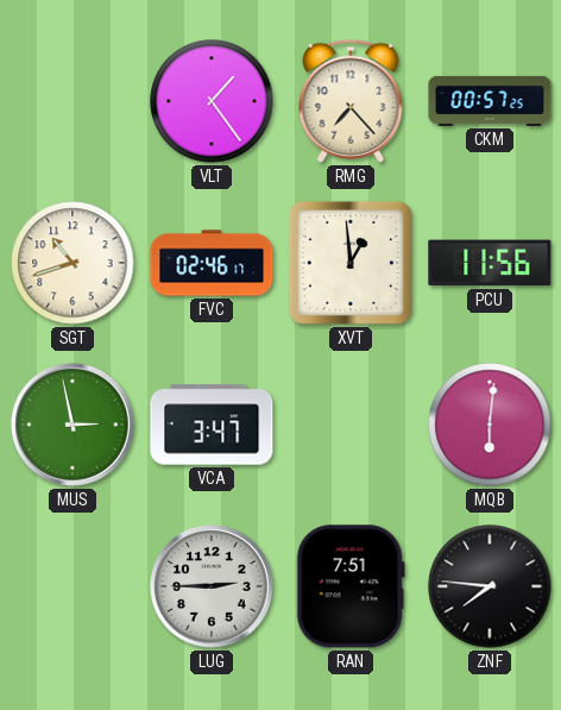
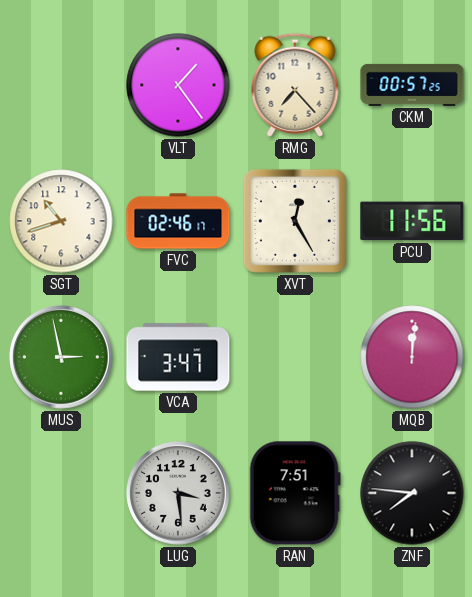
XVT: 12:59 -> 12:25 (295, 221)
MQB: 6:01 -> 12:01 (412, 357)
LUG: 2:45 -> 3:29 (179, 494)
